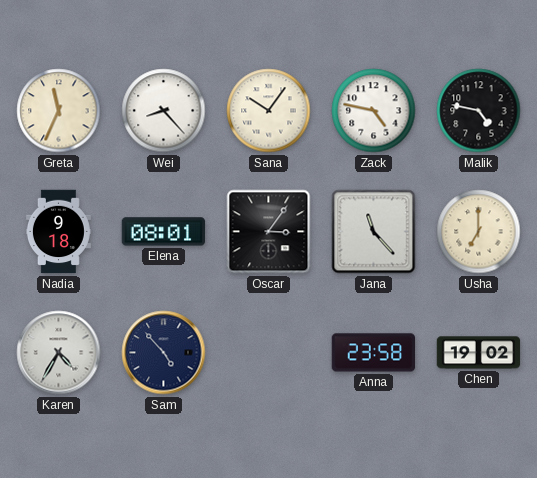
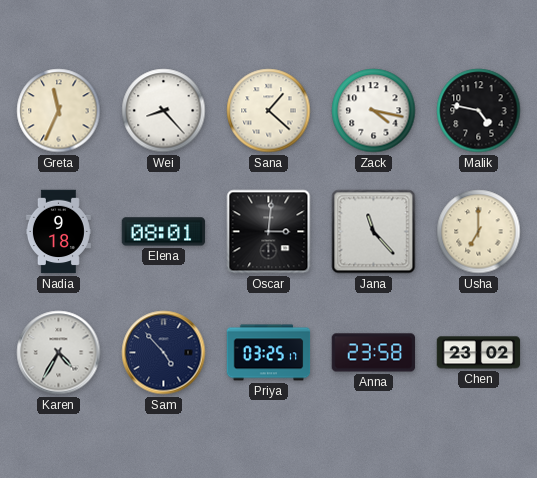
Sana: 10:06 -> 1:22 (269, 111)
Zack: 4:47 -> 4:17 (374, 111)
Oscar: 3:06 -> 3:01 (269, 232)
Priya: none -> 03:25 (269, 353)
Chen: 19:02 -> 23:02 (479, 353)
